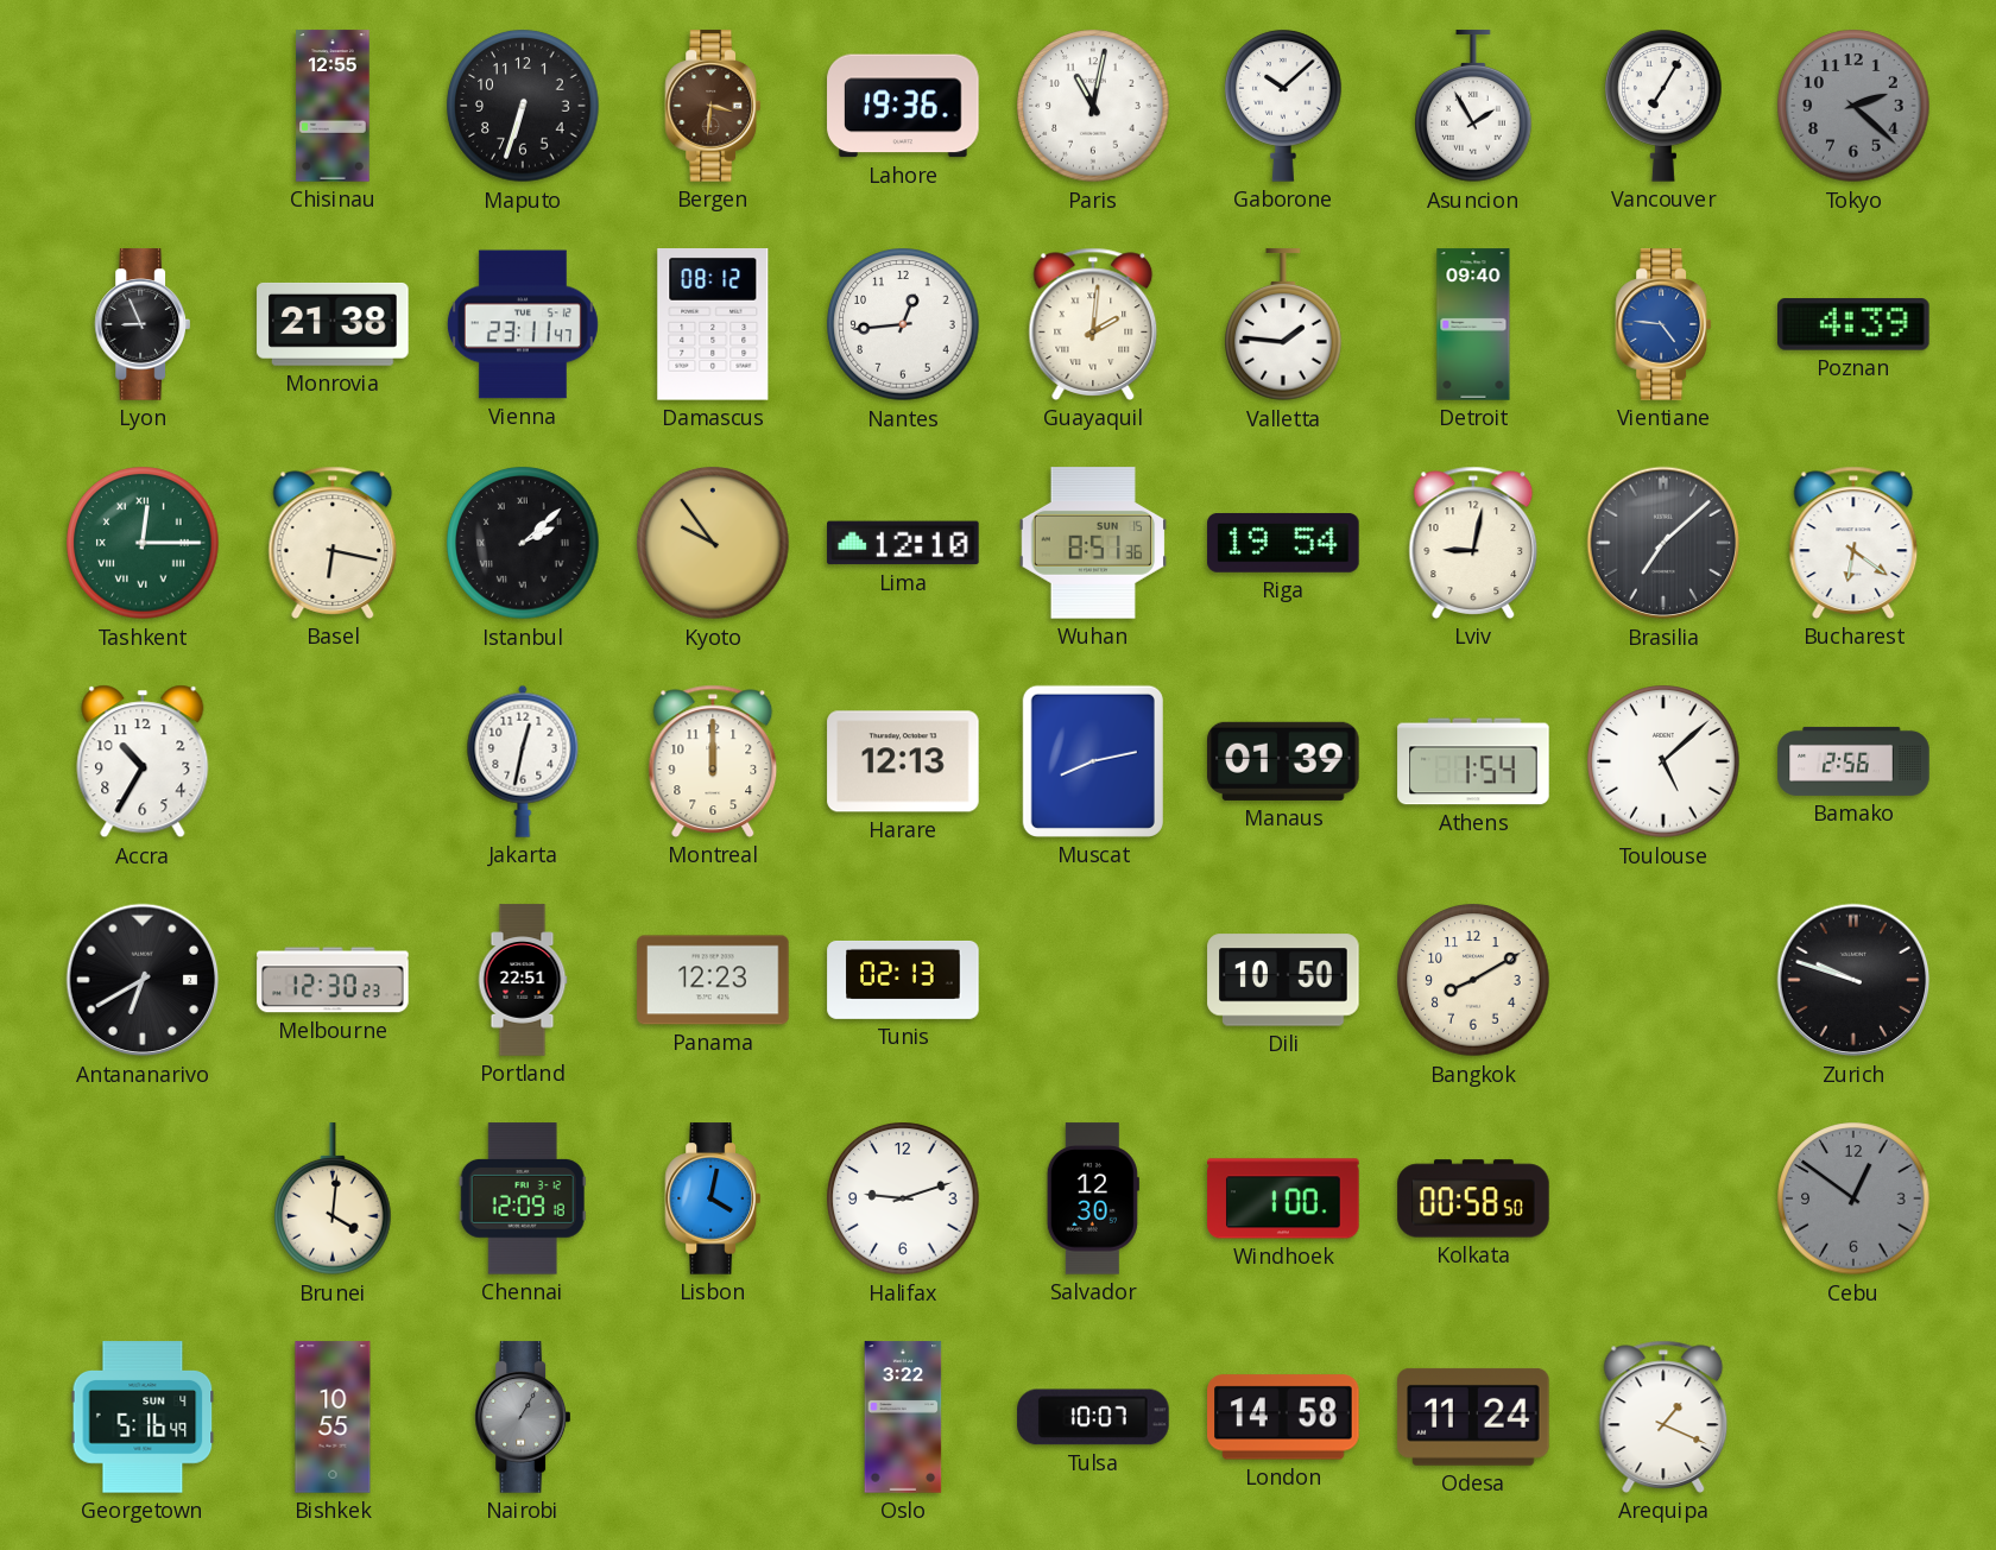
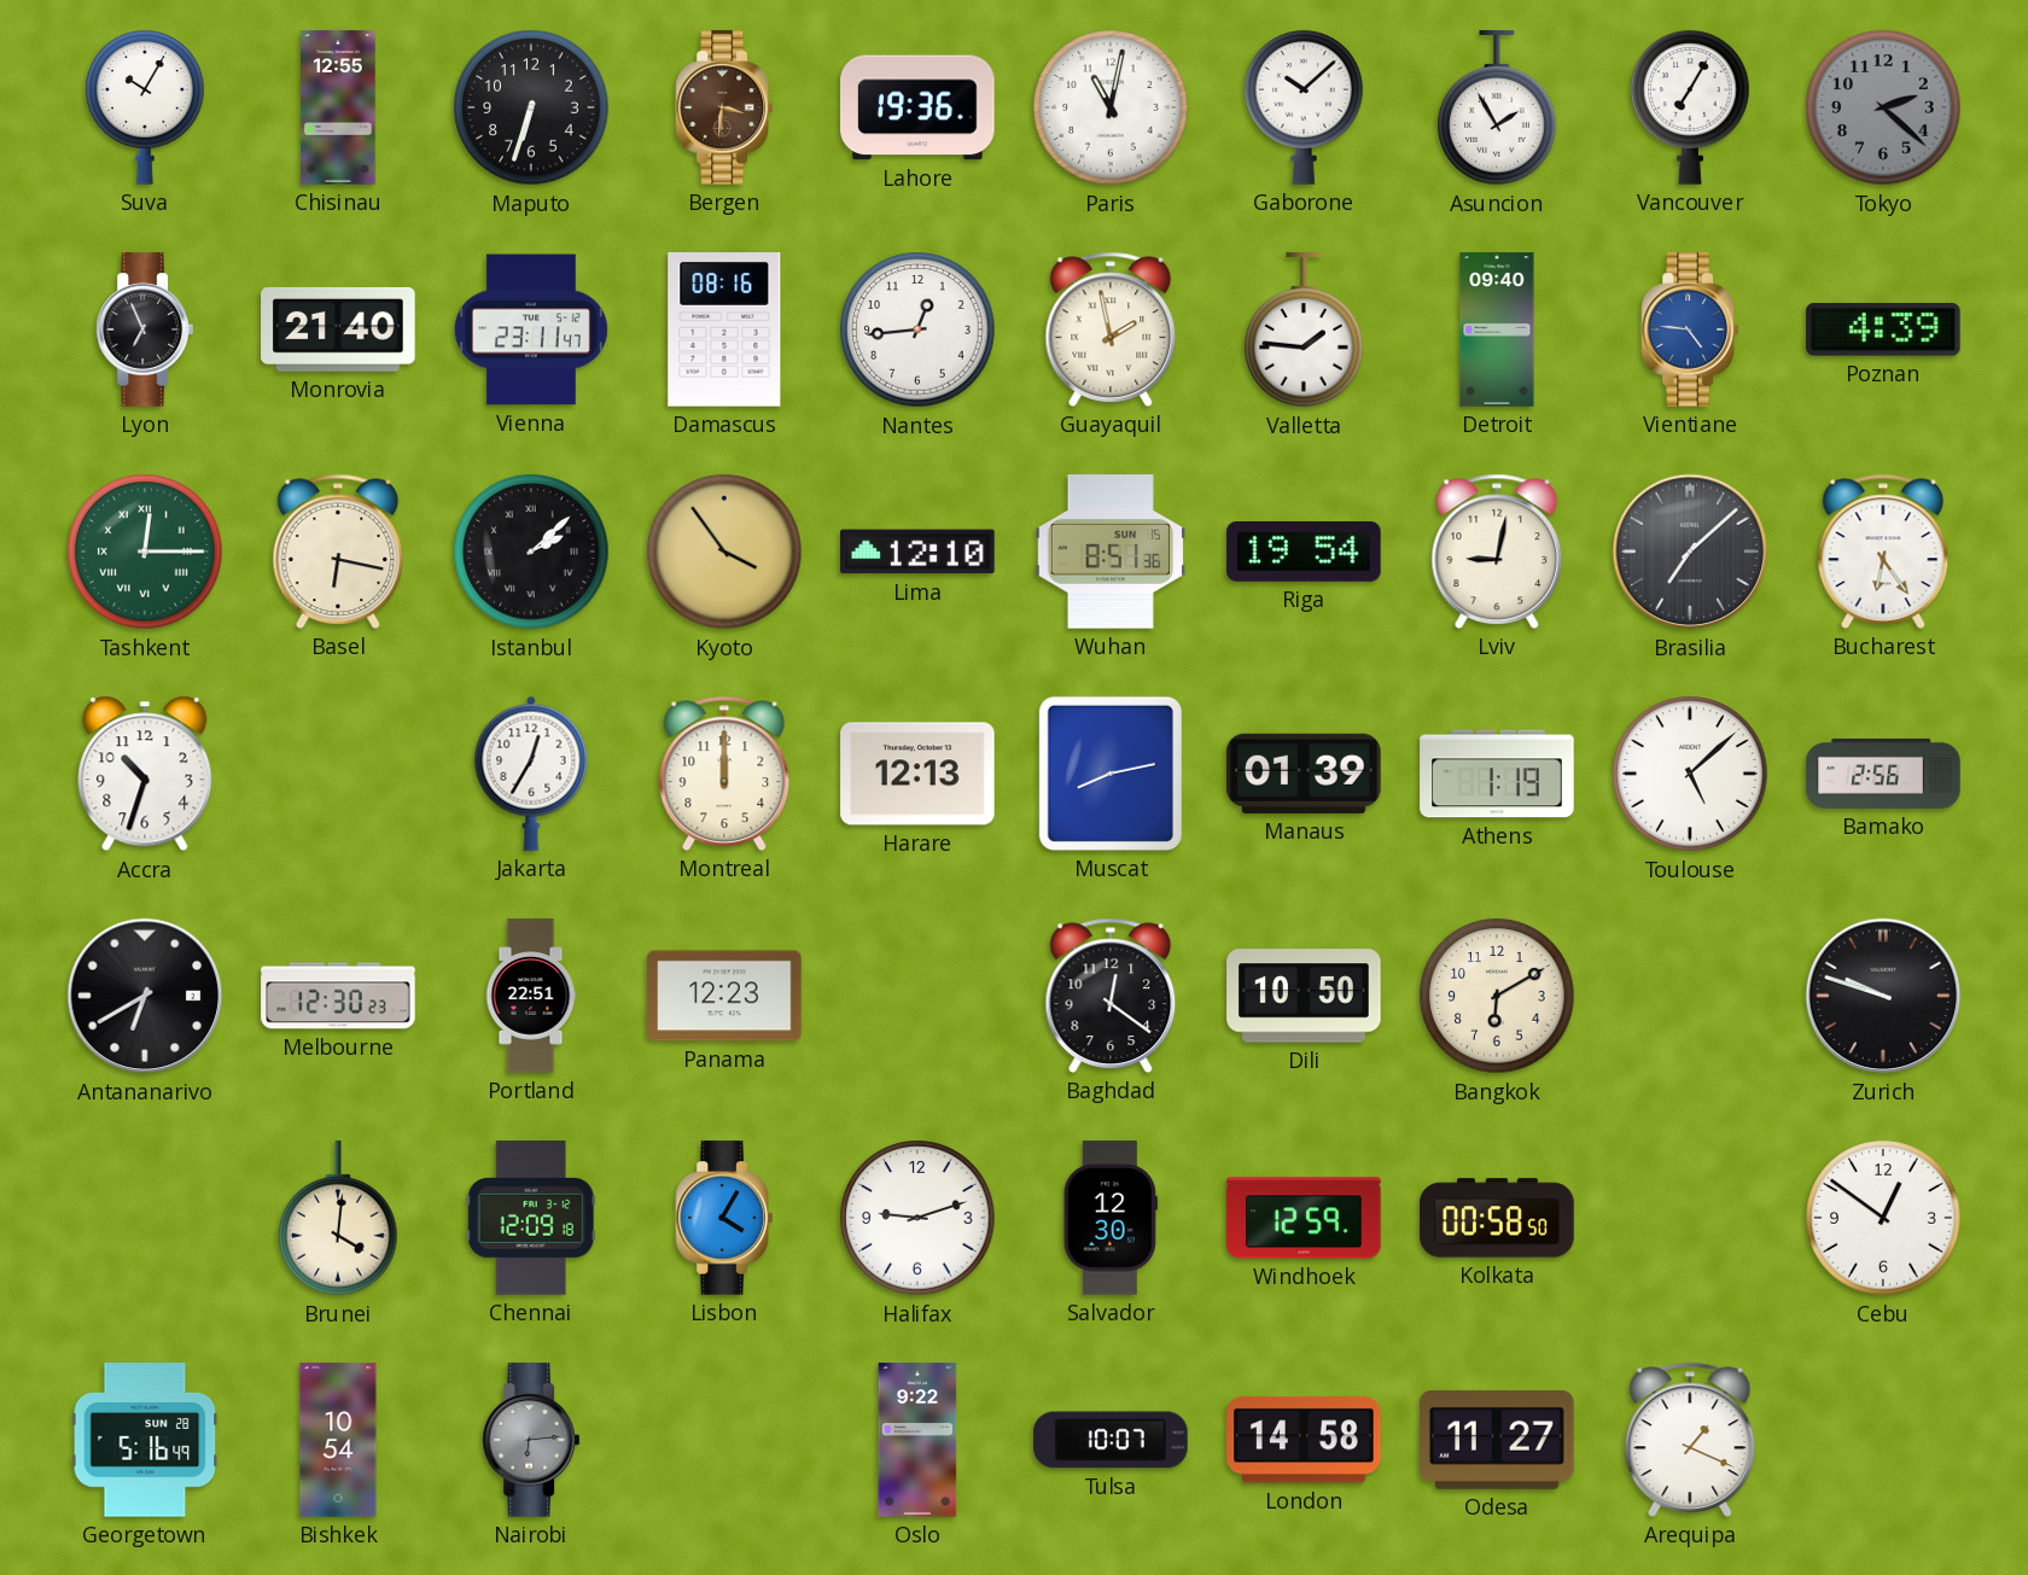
Suva: none -> 10:05 (145, 107)
Lyon: 8:56 -> 6:56 (144, 329)
Monrovia: 21:38 -> 21:40 (338, 329)
Damascus: 08:12 -> 08:16 (724, 331)
Guayaquil: 2:01 -> 1:58 (1111, 329)
Kyoto: 9:54 -> 3:54 (724, 552)
Bucharest: 6:21 -> 6:24 (1883, 552)
Accra: 10:35 -> 10:33 (145, 774)
Jakarta: 12:32 -> 12:35 (531, 774)
Athens: 1:54 -> 1:19 (1497, 774)
Tunis: 02:13 -> none (903, 980)
Baghdad: none -> 12:21 (1111, 996)
Bangkok: 8:10 -> 6:10 (1497, 996)
Lisbon: 4:02 -> 4:05 (723, 1218)
Windhoek: 1:00 -> 12:59 (1304, 1218)
Cebu dial: grey -> white (1883, 1218)
Georgetown date: SUN 4 -> SUN 28 (145, 1440)
Bishkek: 10:55 -> 10:54 (338, 1440)
Nairobi: 1:05 -> 6:14 (530, 1440)
Oslo: 3:22 -> 9:22 (917, 1440)
Odesa: 11:24 -> 11:27 (1497, 1440)
